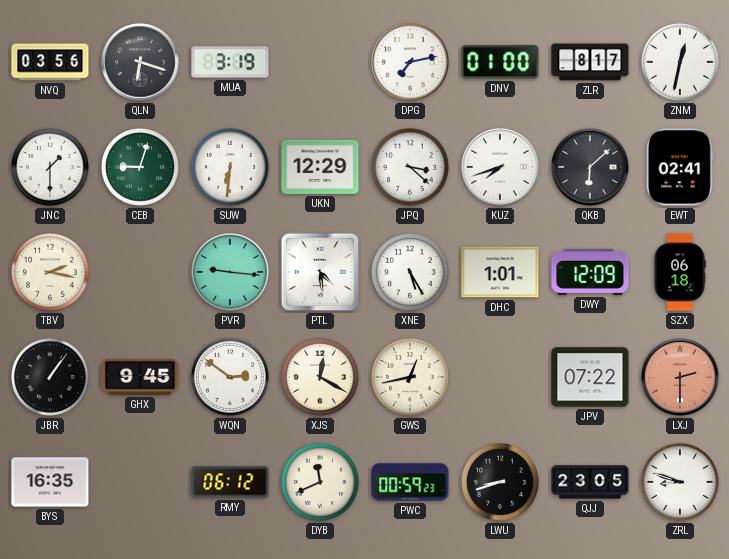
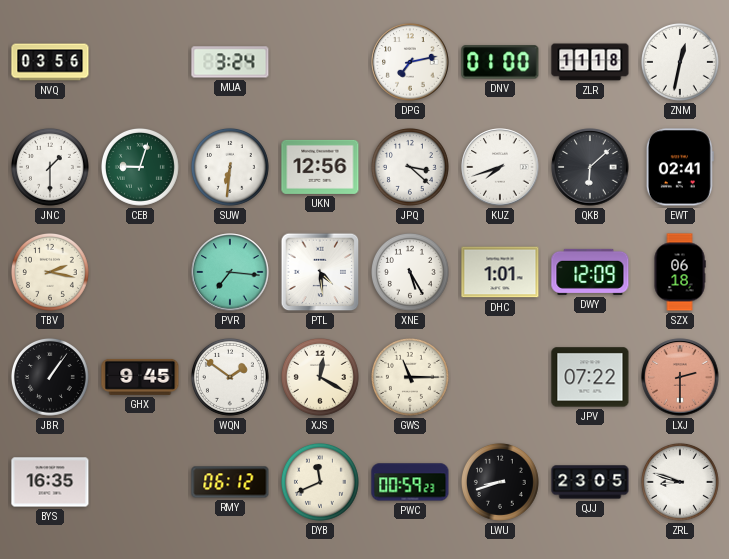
QLN: 6:18 -> none (140, 62)
MUA: 3:19 -> 3:24 (230, 62)
ZLR: 8:17 -> 11:18 (590, 62)
UKN: 12:29 -> 12:56 (320, 167)
PVR: 9:16 -> 7:16 (230, 272)
WQN: 2:51 -> 1:51 (230, 377)
GWS: 12:43 -> 11:15 (410, 377)
